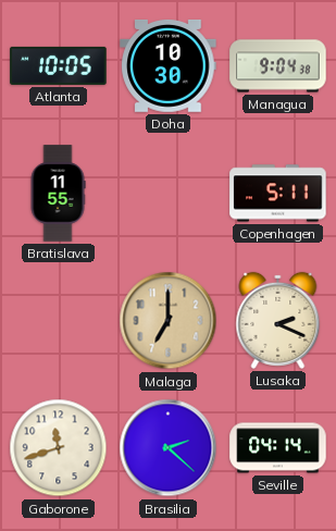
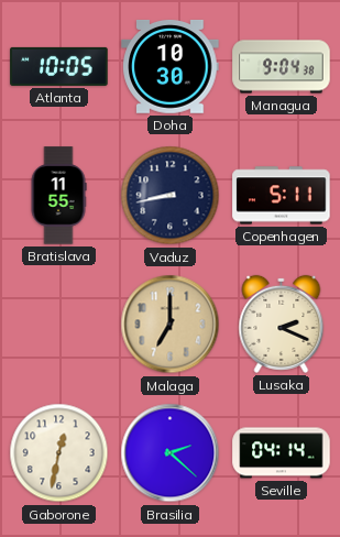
Vaduz: none -> 8:43 (171, 196)
Gaborone: 11:42 -> 12:32 (59, 453)
